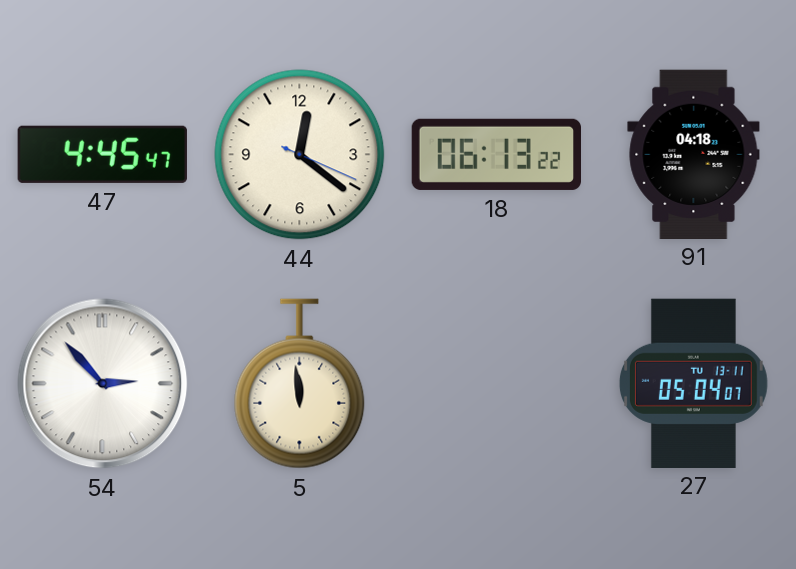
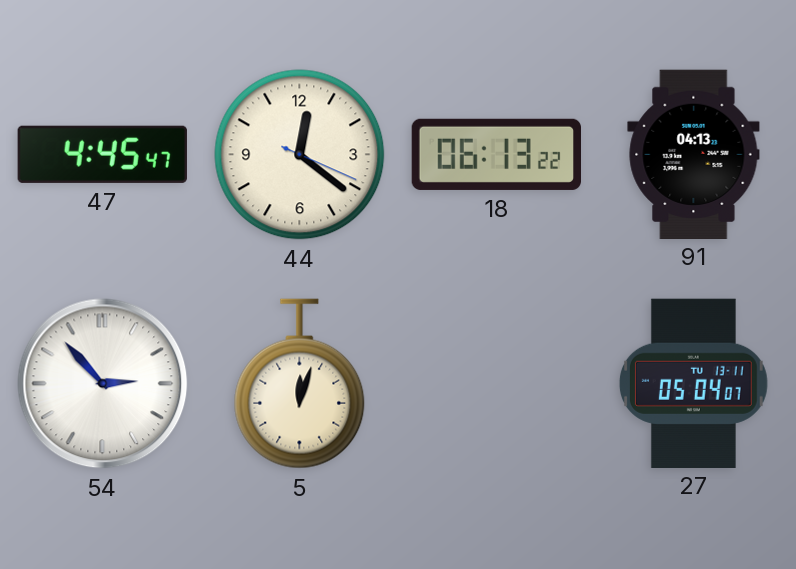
91: 04:18 -> 04:13 (694, 154)
5: 11:59 -> 12:03 (300, 384)
